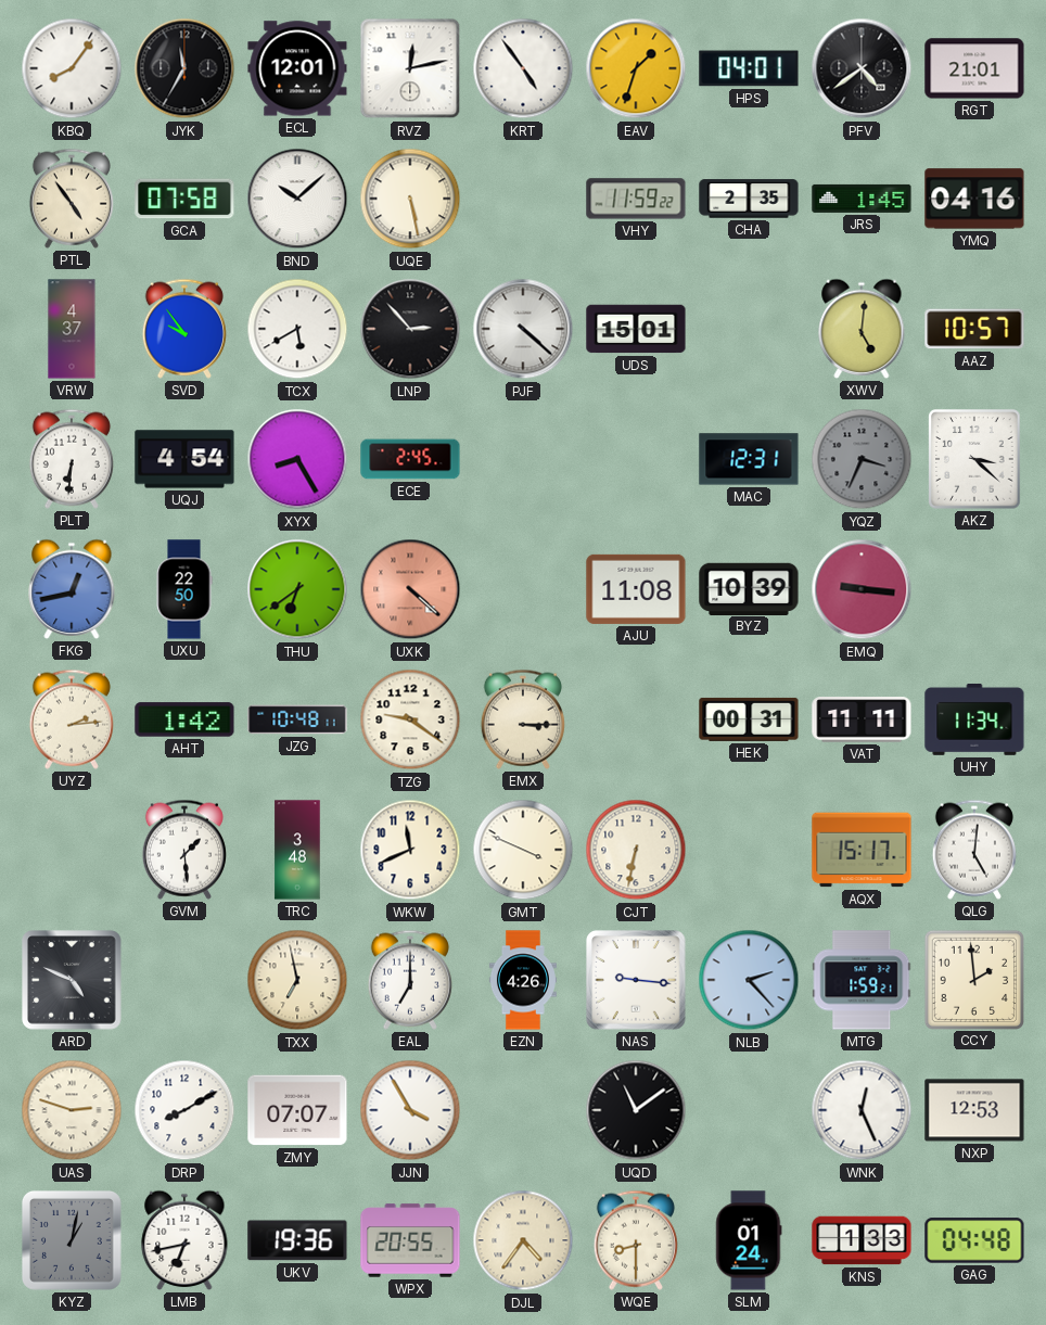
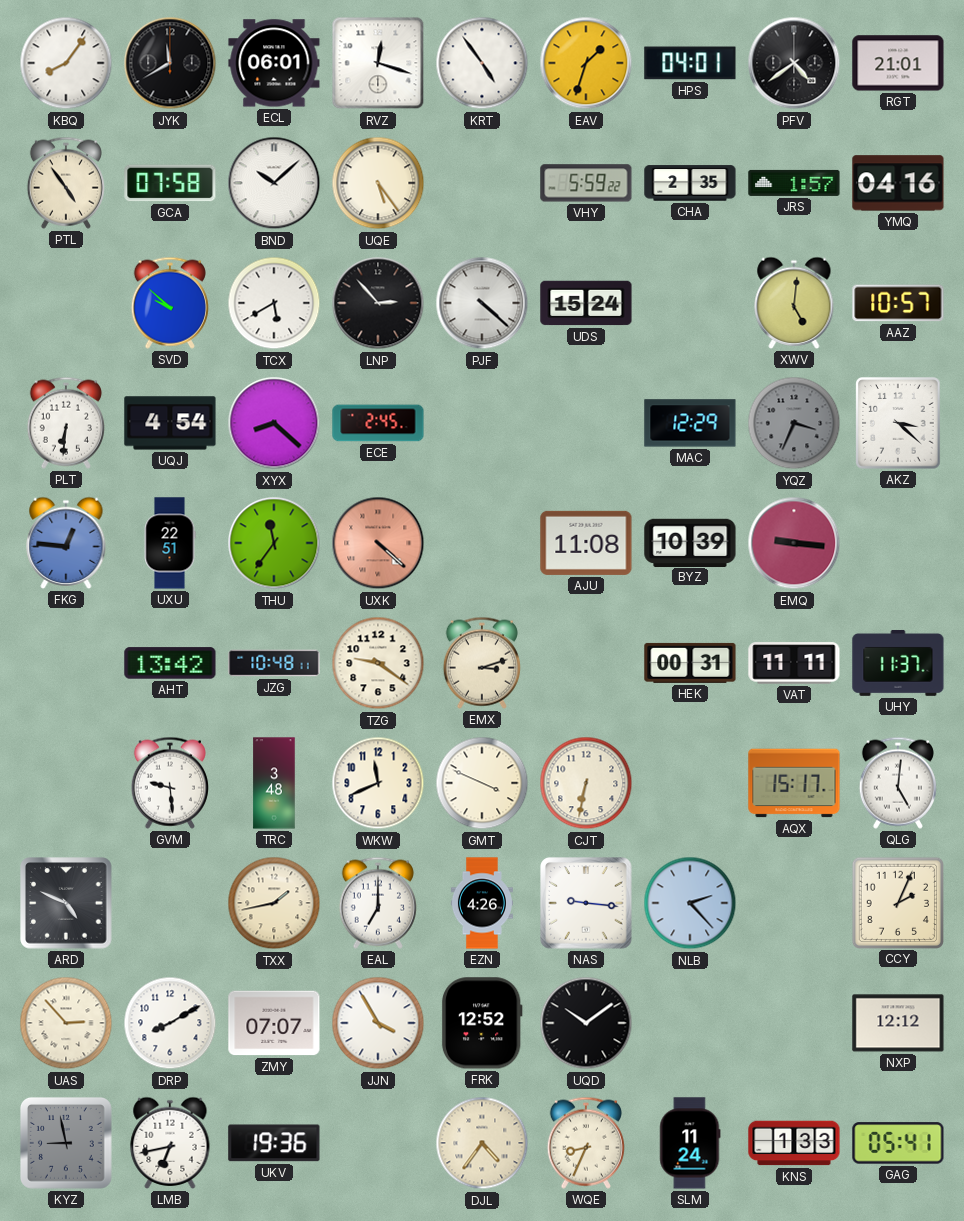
JYK: 11:35 -> 11:40 (170, 63)
ECL: 12:01 -> 06:01 (274, 63)
RVZ: 12:13 -> 12:18 (378, 63)
UQE: 5:28 -> 5:24 (378, 183)
VHY: 11:59 -> 5:59 (586, 183)
JRS: 1:45 -> 1:57 (794, 183)
VRW: 4:37 -> none (72, 329)
SVD: 9:54 -> 9:52 (170, 303)
UDS: 15:01 -> 15:24 (586, 303)
XYX: 8:25 -> 8:22 (274, 423)
MAC: 12:31 -> 12:29 (690, 423)
FKG: 12:43 -> 12:46 (66, 543)
UXU: 22:50 -> 22:51 (170, 543)
THU: 6:39 -> 11:36 (274, 543)
UYZ: 2:14 -> none (72, 719)
AHT: 1:42 -> 13:42 (170, 663)
EMX: 3:15 -> 3:12 (482, 663)
UHY: 11:34 -> 11:37 (898, 663)
GVM: 1:29 -> 9:29 (170, 783)
TXX: 6:58 -> 1:43 (274, 903)
MTG: 1:59 -> none (862, 980)
CCY: 1:59 -> 2:04 (897, 902)
UAS: 2:48 -> 2:53 (66, 1023)
FRK: none -> 12:52 (482, 1023)
UQD: 11:09 -> 10:09 (586, 1023)
WNK: 12:26 -> none (862, 1110)
NXP: 12:53 -> 12:12 (898, 1023)
KYZ: 1:02 -> 8:58 (66, 1143)
WPX: 20:55 -> none (410, 1240)
WQE: 8:30 -> 8:34 (586, 1143)
SLM: 01:24 -> 11:24 (690, 1143)
GAG: 04:48 -> 05:41 (898, 1143)
